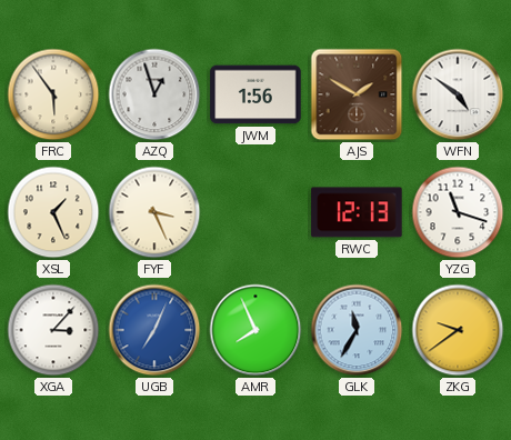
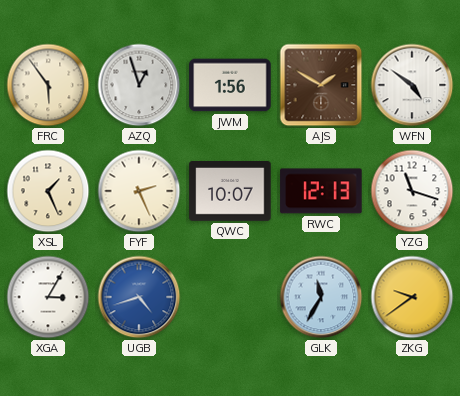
FYF: 3:26 -> 2:26 (139, 191)
QWC: none -> 10:07 (230, 192)
XGA: 3:07 -> 3:05 (48, 297)
UGB: 7:04 -> 4:42 (139, 297)
AMR: 7:56 -> none (255, 330)
